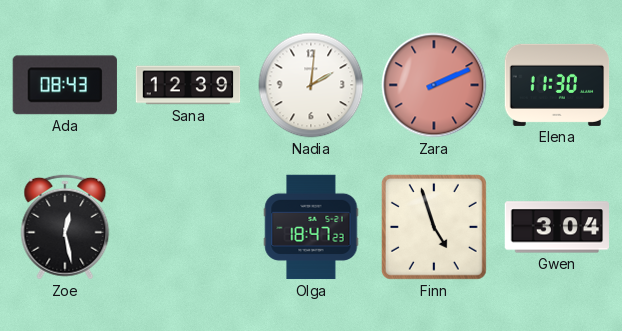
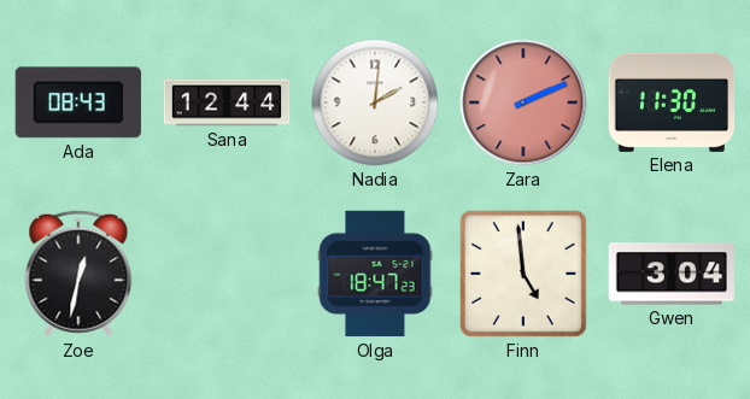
Sana: 12:39 -> 12:44 (227, 102)
Zoe: 12:28 -> 12:32 (78, 274)
Finn: 4:57 -> 4:59 (523, 274)
